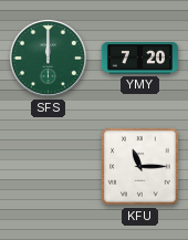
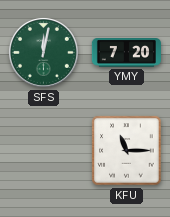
SFS: 12:00 -> 12:02 (43, 52)
